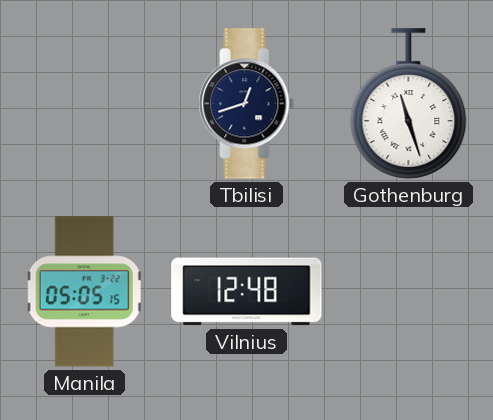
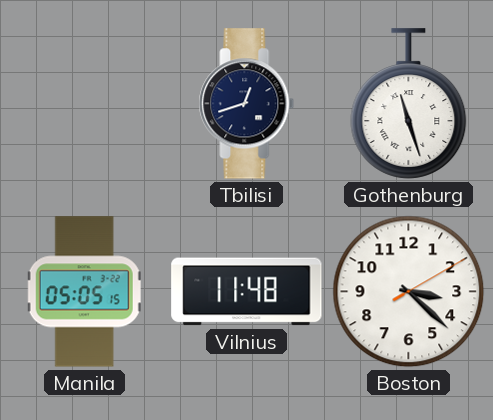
Vilnius: 12:48 -> 11:48 (247, 292)
Boston: none -> 3:22 (409, 292)
